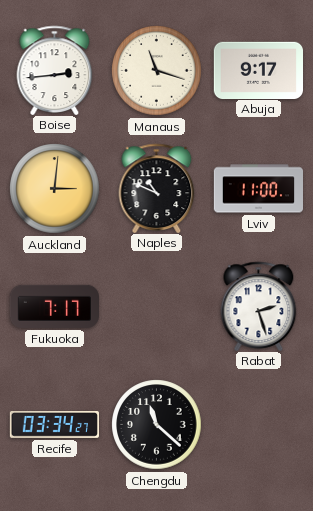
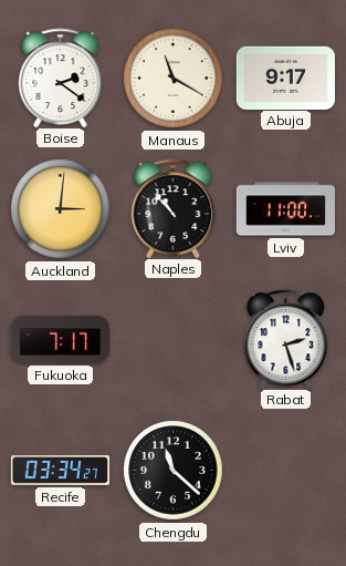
Boise: 2:44 -> 2:21 (61, 78)
Manaus: 11:18 -> 11:20 (174, 79)
Naples: 10:49 -> 10:53 (174, 208)
